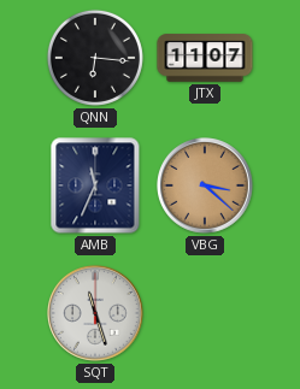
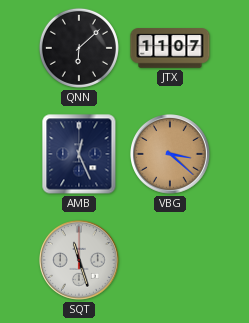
QNN: 6:16 -> 6:08 (79, 48)
AMB: 11:34 -> 12:26 (79, 154)
